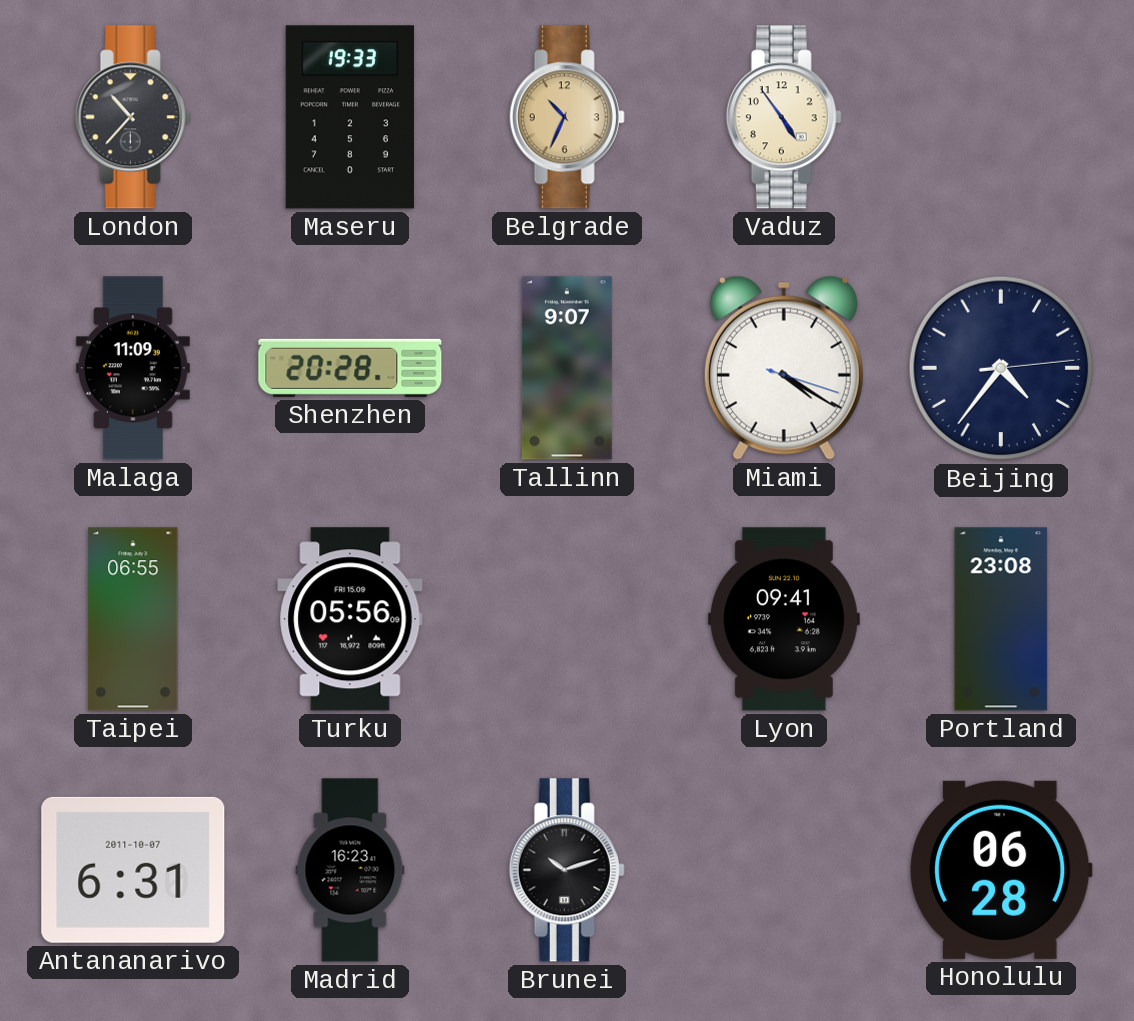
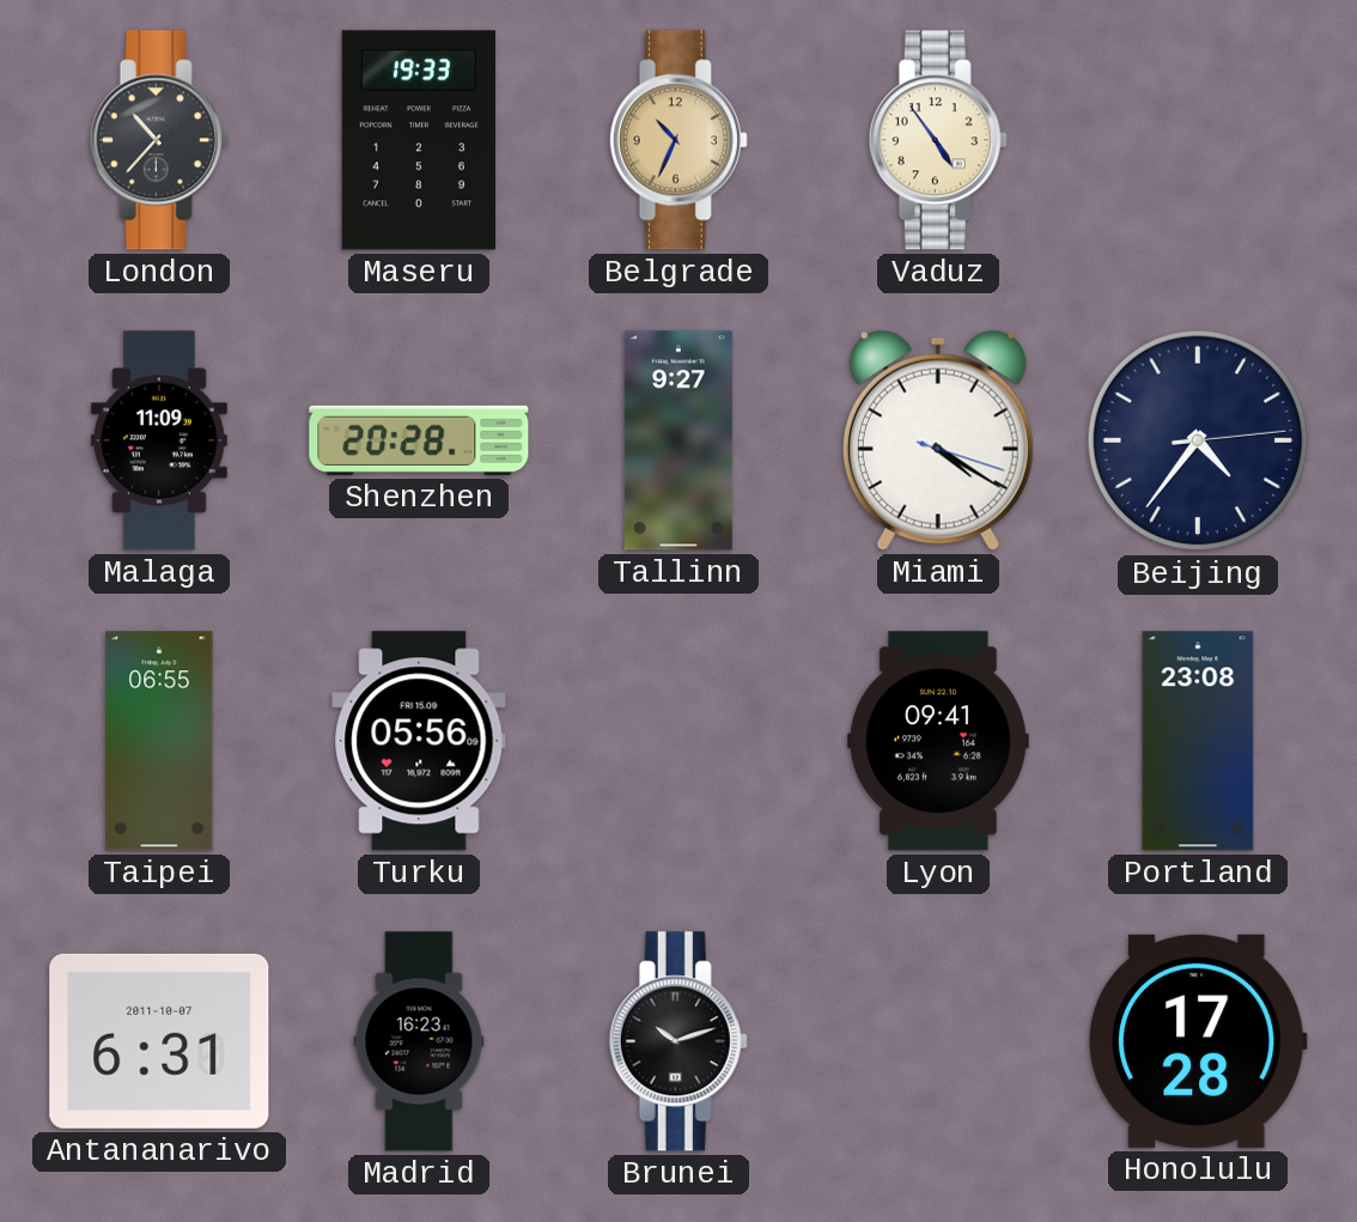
Tallinn: 9:07 -> 9:27 (678, 440)
Honolulu: 06:28 -> 17:28 (1198, 1041)
